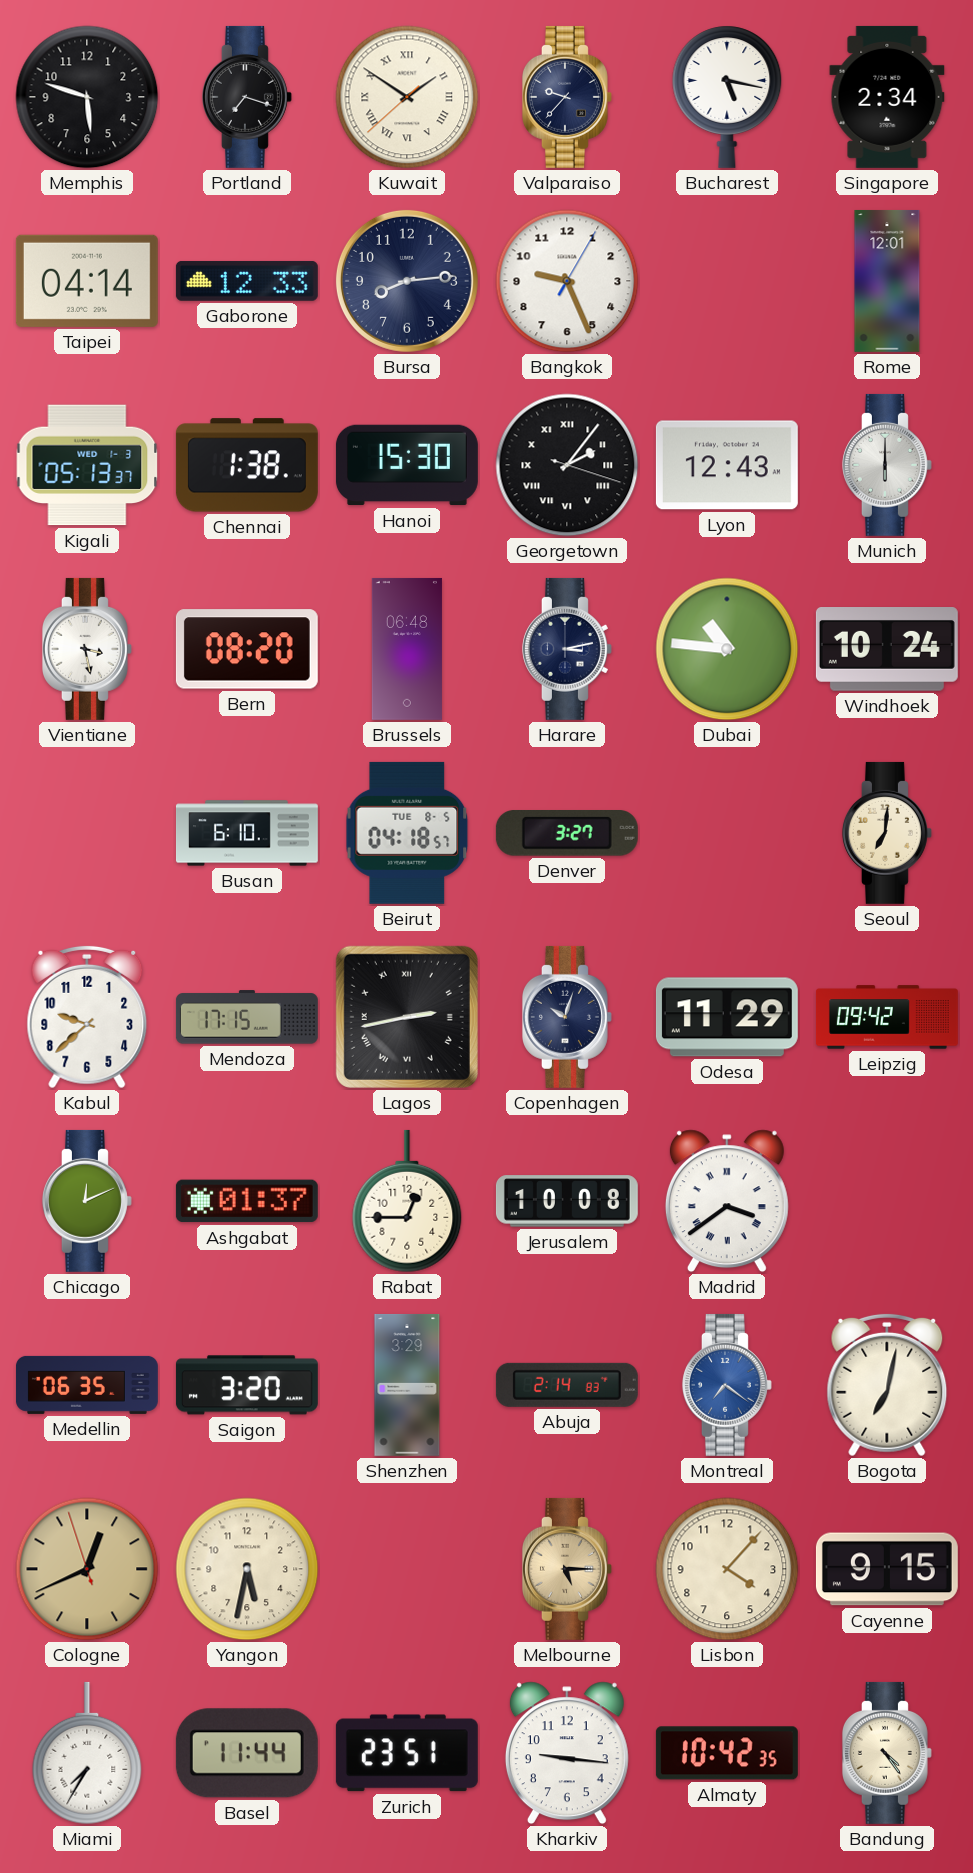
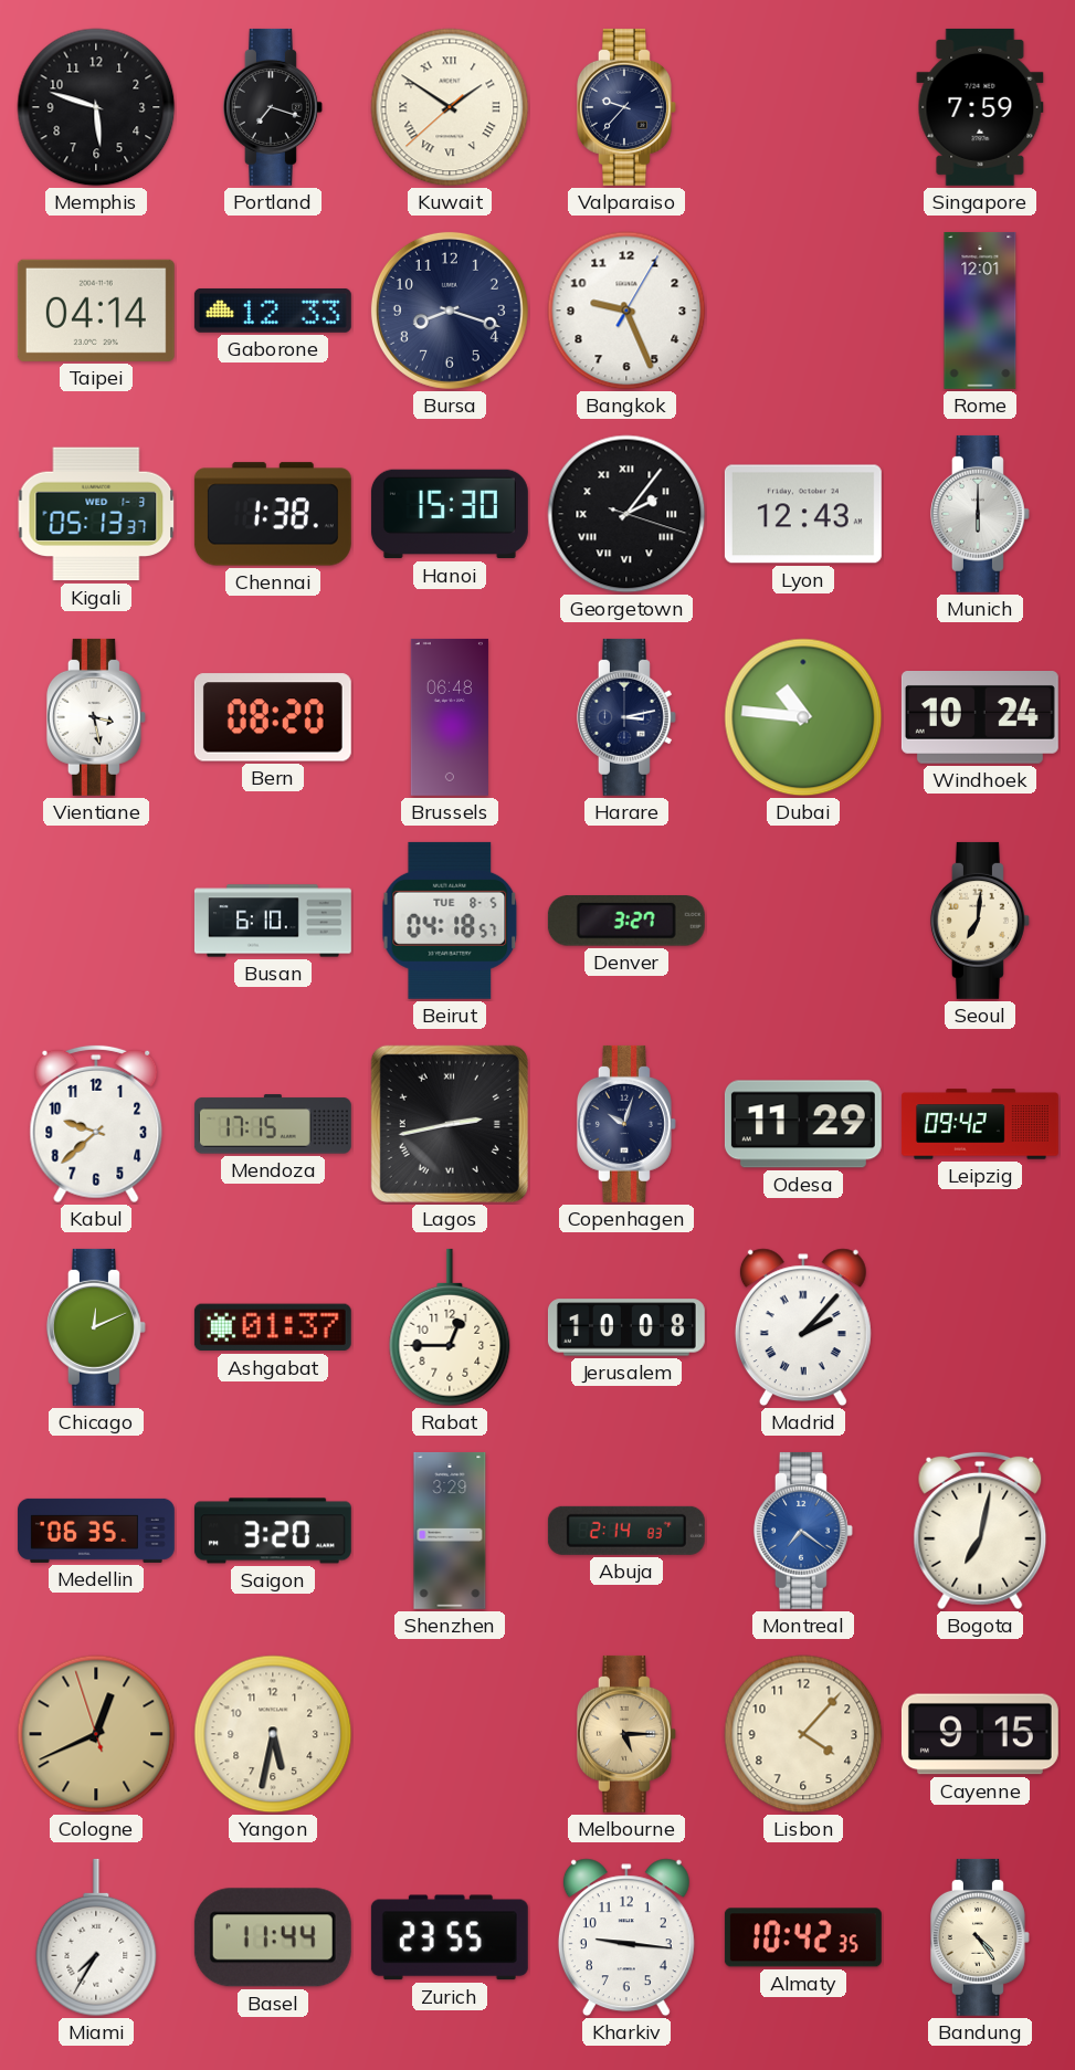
Bucharest: 5:17 -> none (727, 97)
Singapore: 2:34 -> 7:59 (980, 107)
Bursa: 8:14 -> 8:18 (450, 311)
Madrid: 3:39 -> 2:07 (803, 1327)
Zurich: 23:51 -> 23:55 (450, 1937)
